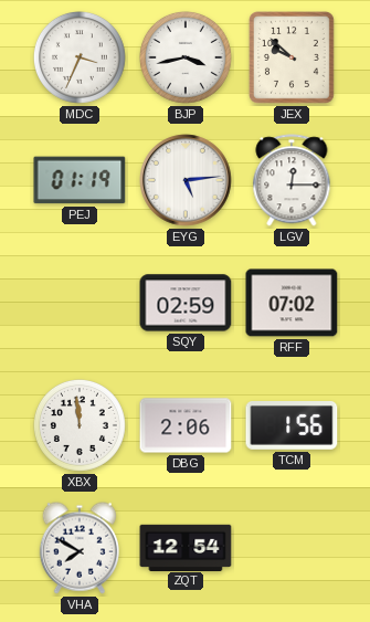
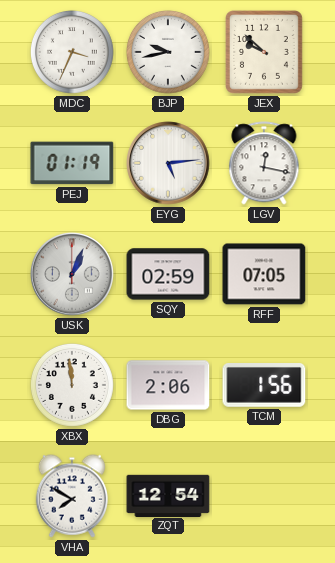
BJP: 3:43 -> 9:43 (168, 52)
LGV: 12:15 -> 12:17 (264, 163)
USK: none -> 1:04 (72, 274)
RFF: 07:02 -> 07:05 (264, 274)
